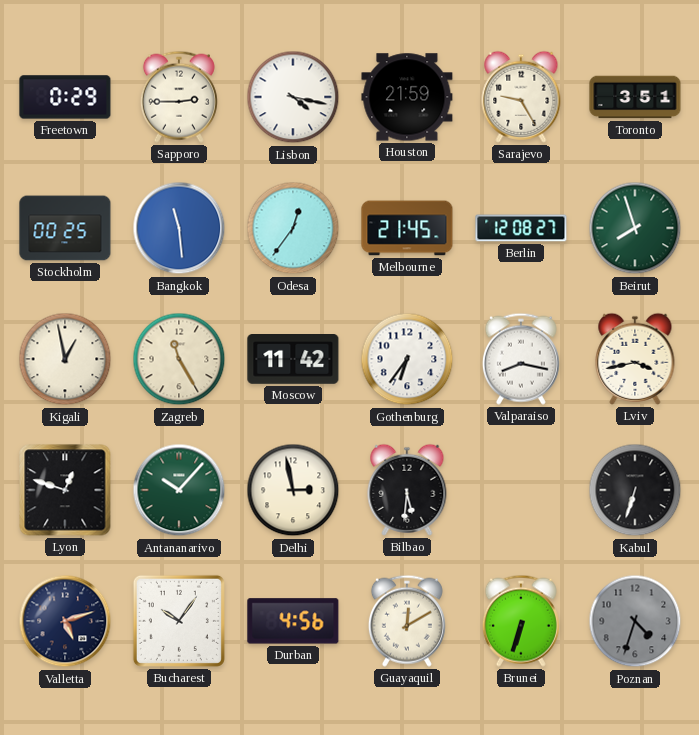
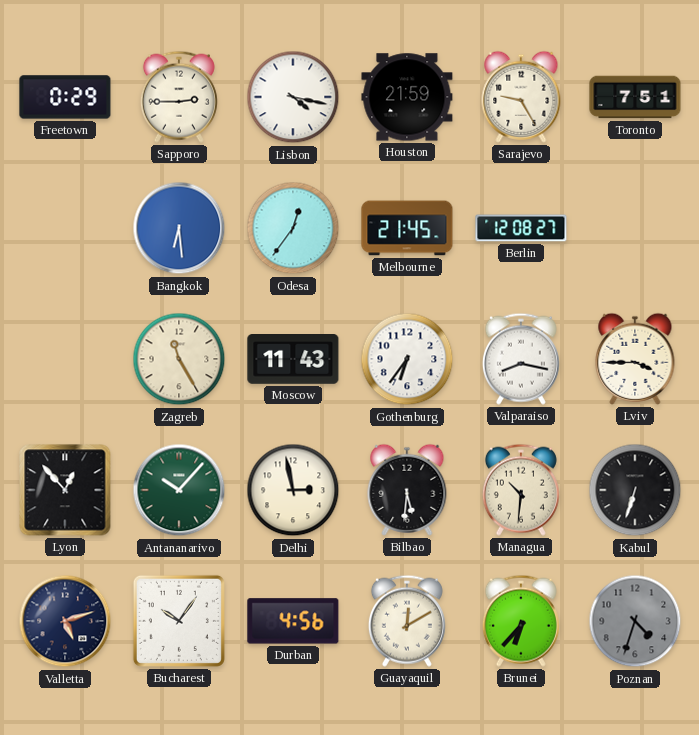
Toronto: 3:51 -> 7:51 (635, 97)
Stockholm: 00:25 -> none (65, 228)
Bangkok: 11:29 -> 6:29 (179, 228)
Beirut: 7:57 -> none (635, 228)
Kigali: 12:58 -> none (65, 359)
Moscow: 11:42 -> 11:43 (293, 360)
Lviv: 3:43 -> 3:45 (635, 359)
Lyon: 12:48 -> 12:53 (65, 490)
Managua: none -> 10:31 (521, 490)
Brunei: 6:33 -> 6:37 (521, 621)
